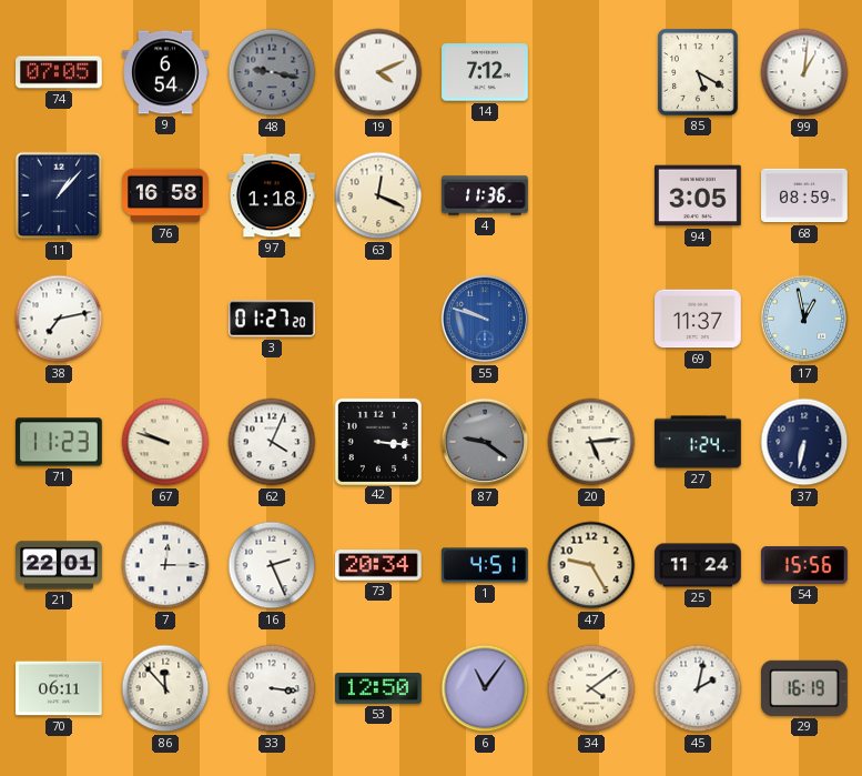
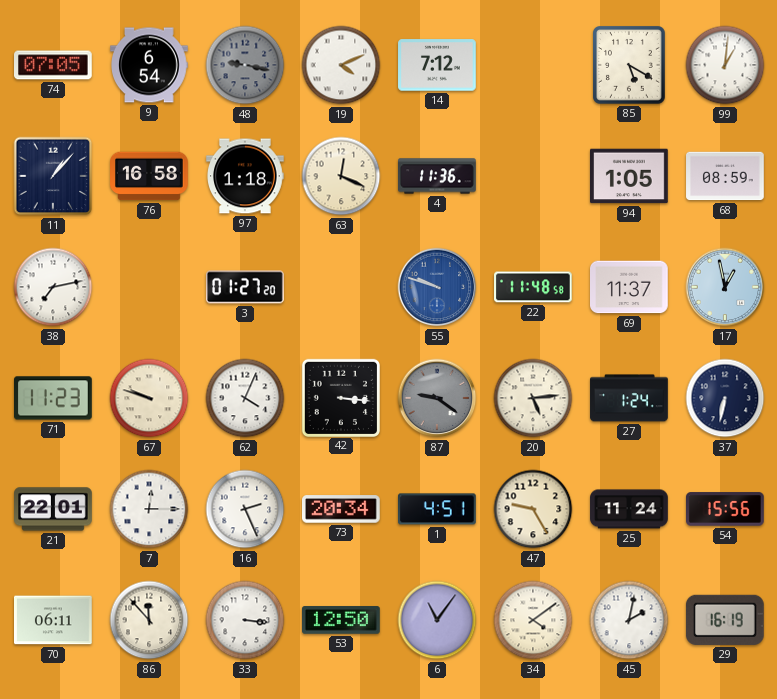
94: 3:05 -> 1:05 (630, 176)
22: none -> 11:48 (534, 287)
